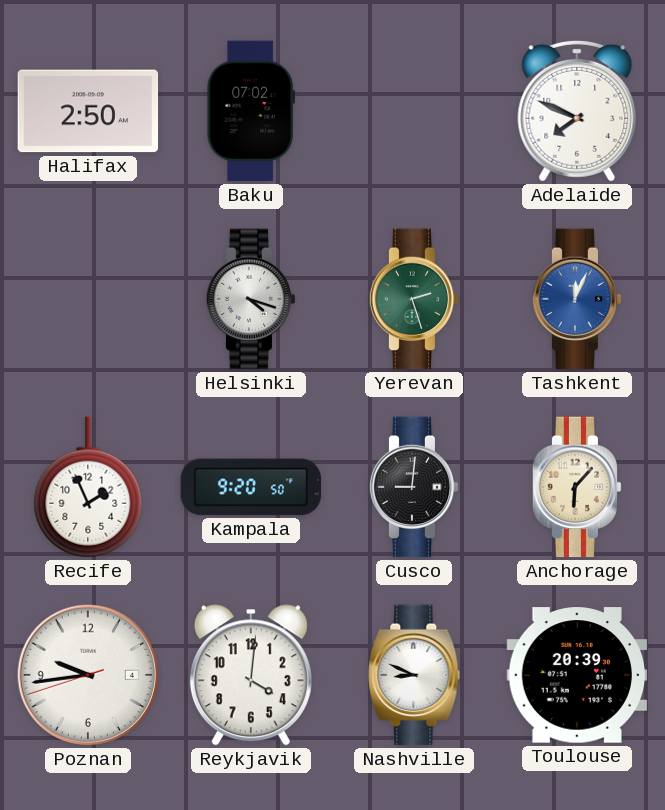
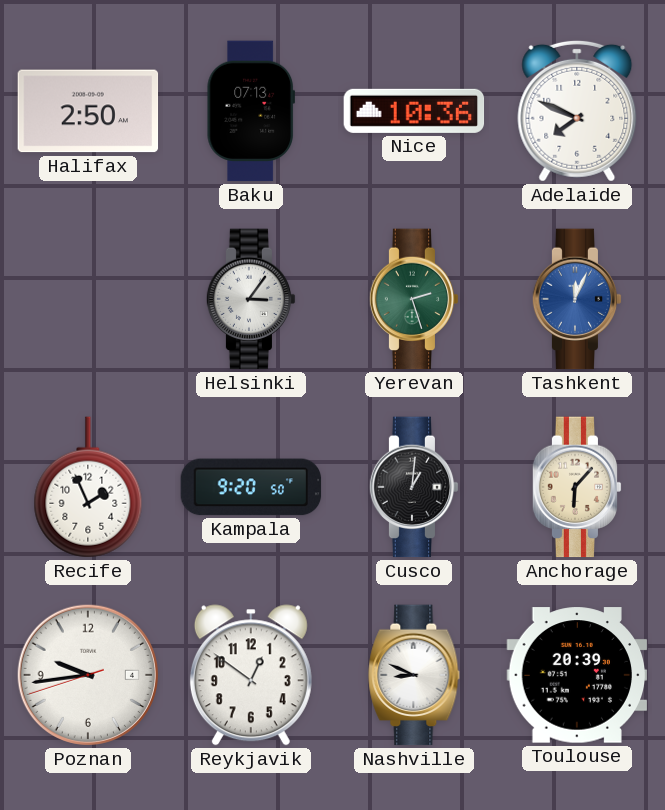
Baku: 07:02 -> 07:13 (250, 111)
Nice: none -> 10:36 (414, 111)
Helsinki: 4:18 -> 3:06 (251, 299)
Cusco: 9:01 -> 1:01 (414, 487)
Reykjavik: 4:01 -> 12:51 (251, 675)
